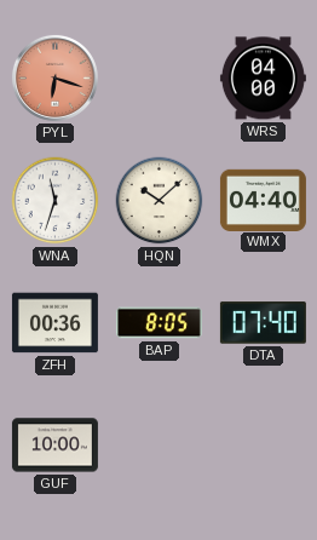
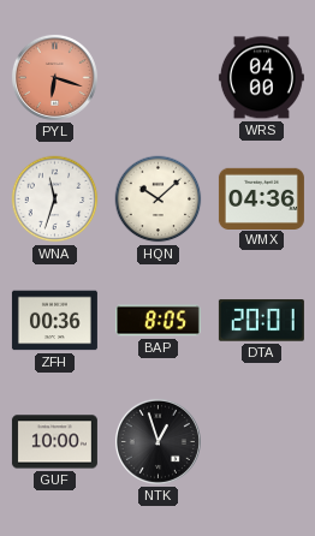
WMX: 04:40 -> 04:36 (261, 198)
DTA: 07:40 -> 20:01 (261, 321)
NTK: none -> 12:57 (157, 441)
